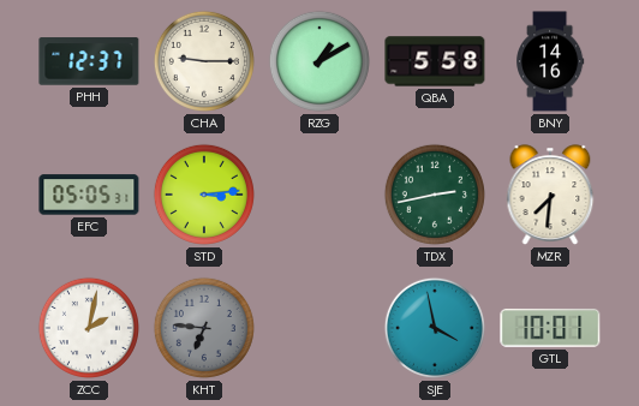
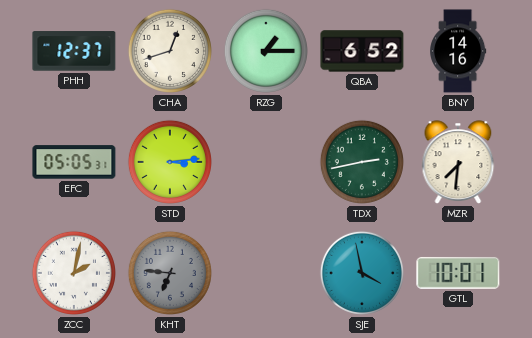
CHA: 9:15 -> 12:42 (170, 51)
RZG: 1:10 -> 1:15 (266, 51)
QBA: 5:58 -> 6:52 (362, 51)
